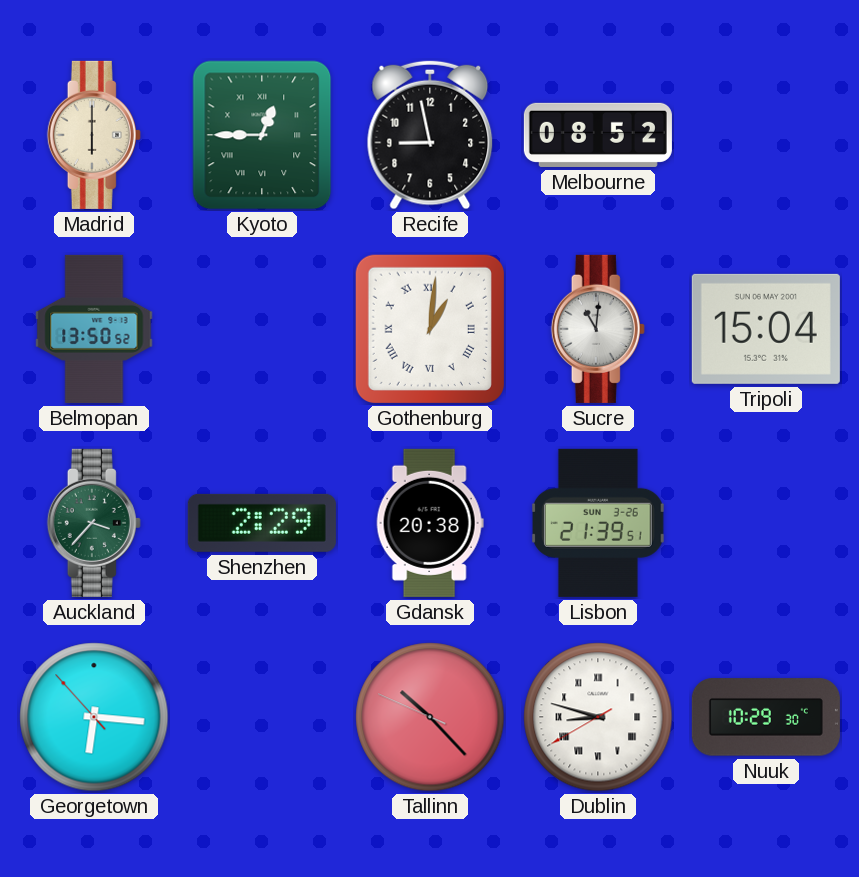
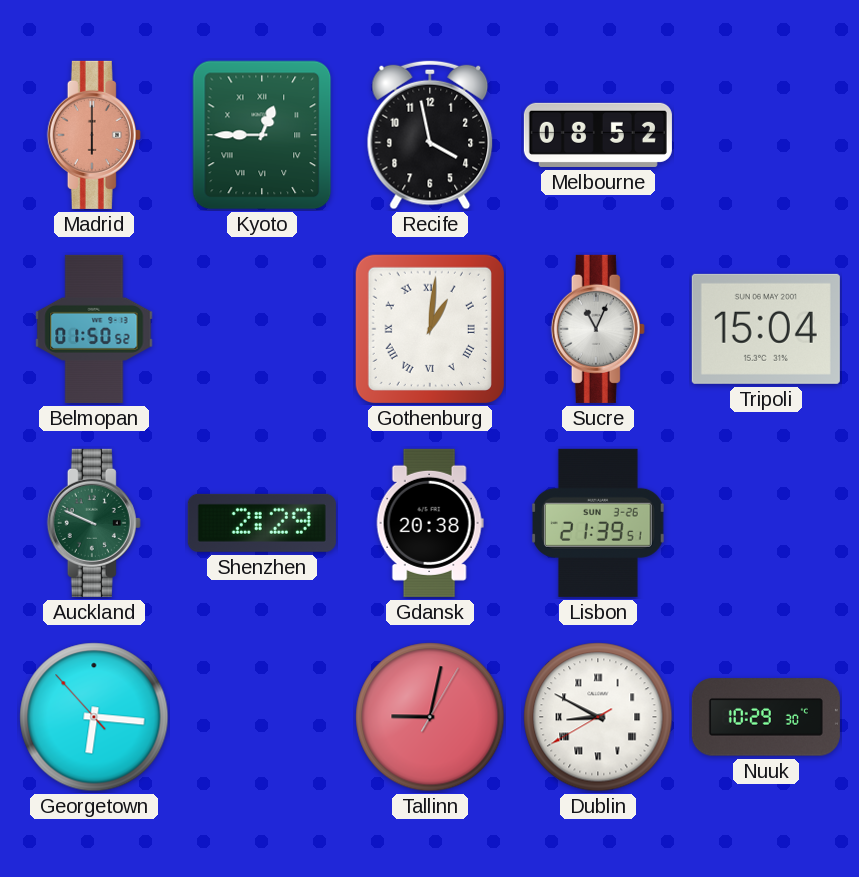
Madrid dial: cream -> salmon (94, 135)
Recife: 8:58 -> 3:58 (430, 135)
Belmopan: 13:50 -> 01:50 (94, 329)
Sucre: 11:01 -> 11:04 (598, 329)
Auckland: 3:37 -> 9:49 (94, 523)
Tallinn: 10:22 -> 9:02 (430, 717)
Dublin: 8:47 -> 8:49 (598, 717)
